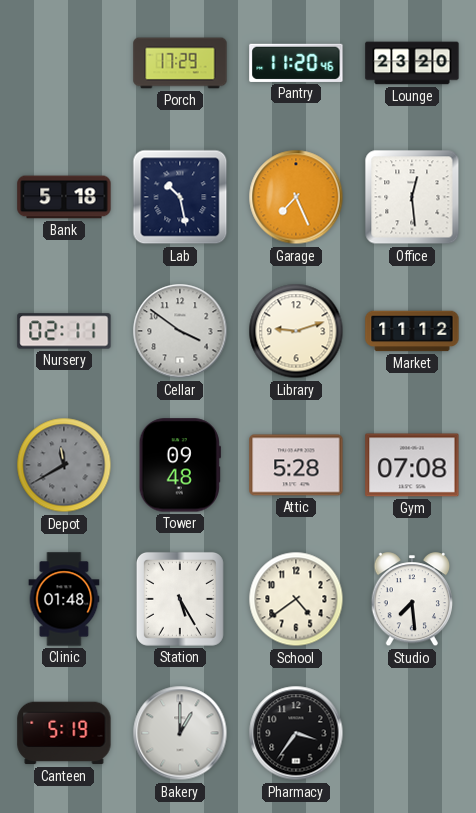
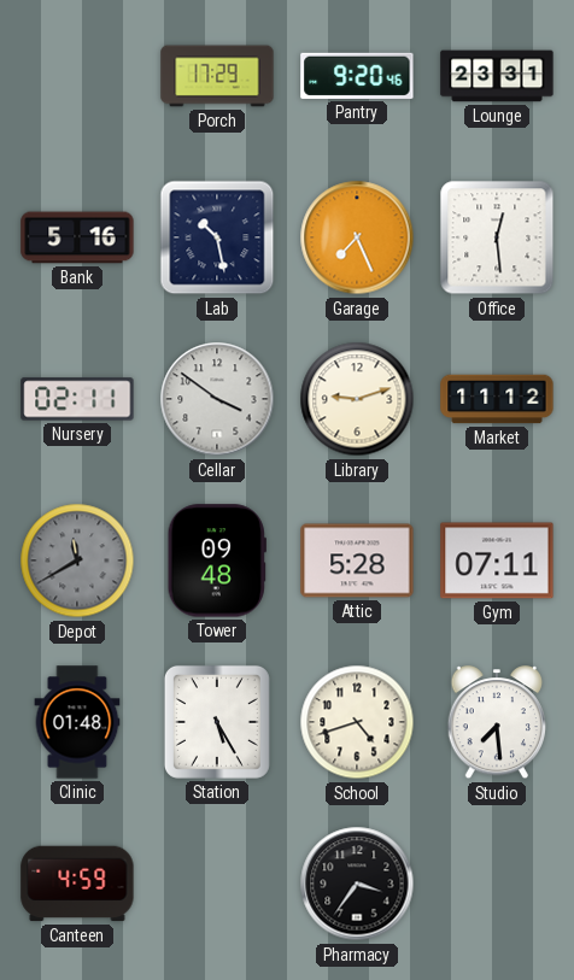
Pantry: 11:20 -> 9:20 (357, 76)
Lounge: 23:20 -> 23:31 (497, 76)
Bank: 5:18 -> 5:16 (77, 237)
Gym: 07:08 -> 07:11 (497, 561)
School: 4:39 -> 4:42 (357, 722)
Canteen: 5:19 -> 4:59 (77, 884)
Bakery: 1:00 -> none (180, 733)
